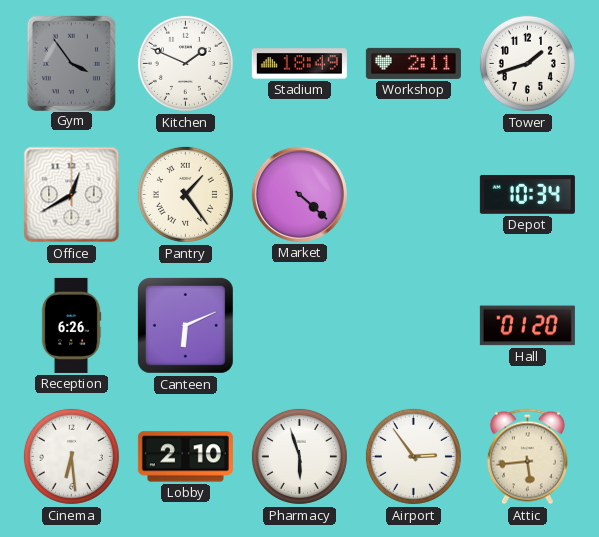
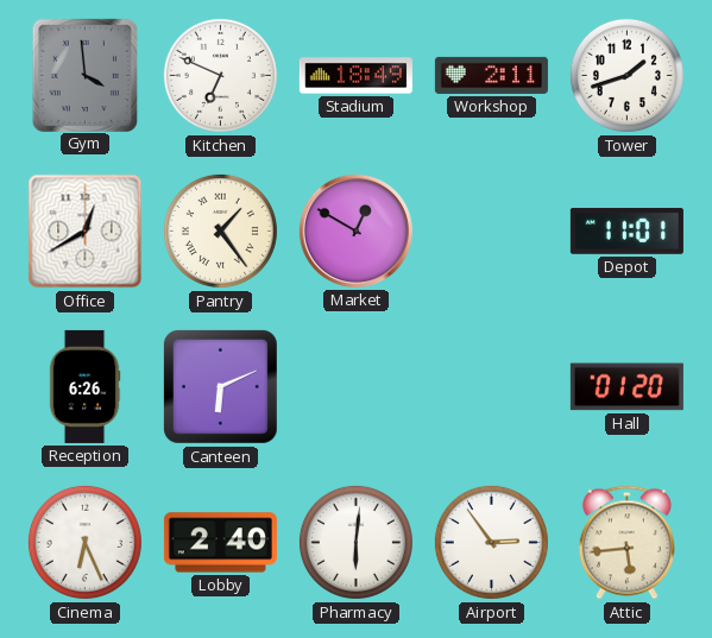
Gym: 3:54 -> 3:59 (84, 75)
Kitchen: 1:49 -> 6:49 (220, 75)
Market: 4:22 -> 12:50 (355, 230)
Depot: 10:34 -> 11:01 (626, 230)
Cinema: 6:29 -> 6:26 (84, 542)
Lobby: 2:10 -> 2:40 (220, 543)
Pharmacy: 5:57 -> 6:01 (355, 542)
